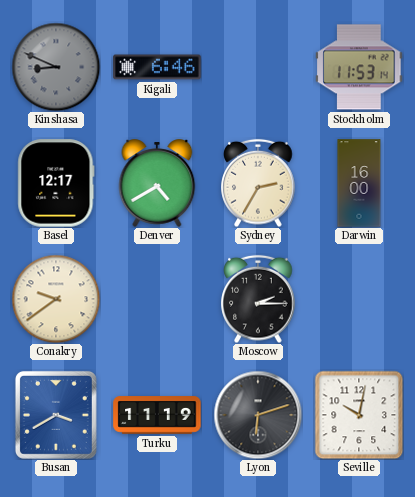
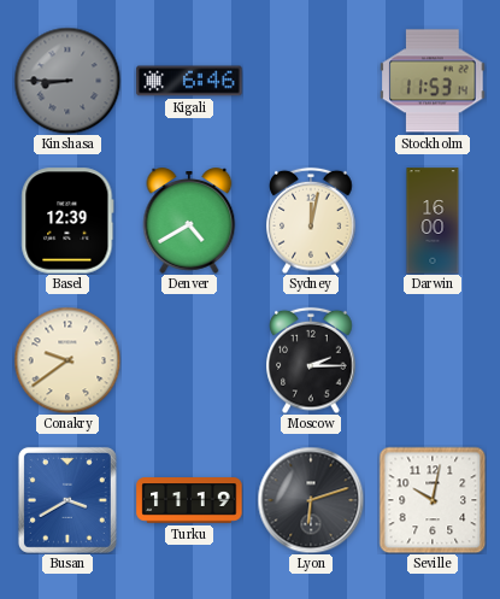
Kinshasa: 8:49 -> 8:45 (67, 81)
Basel: 12:17 -> 12:39 (67, 221)
Sydney: 2:35 -> 12:02 (311, 221)
